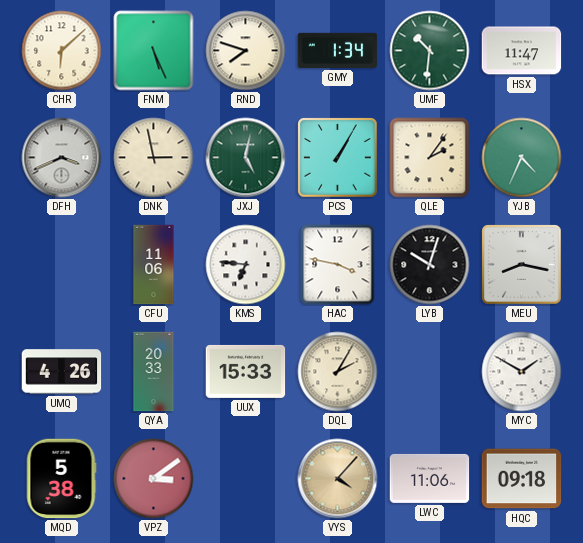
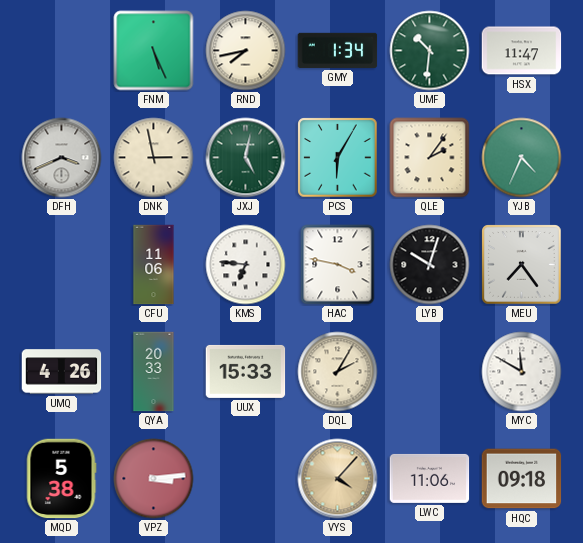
CHR: 6:08 -> none (62, 51)
RND: 7:48 -> 7:43 (246, 51)
PCS: 1:05 -> 6:05 (338, 158)
MEU: 8:17 -> 7:24 (522, 265)
MYC: 1:50 -> 11:50 (522, 372)
VPZ: 3:09 -> 3:14 (154, 479)
